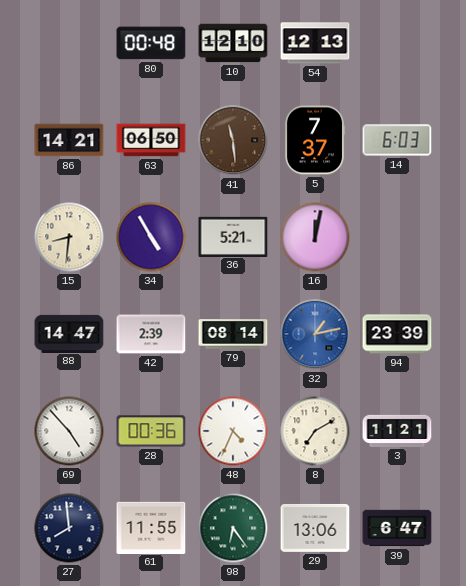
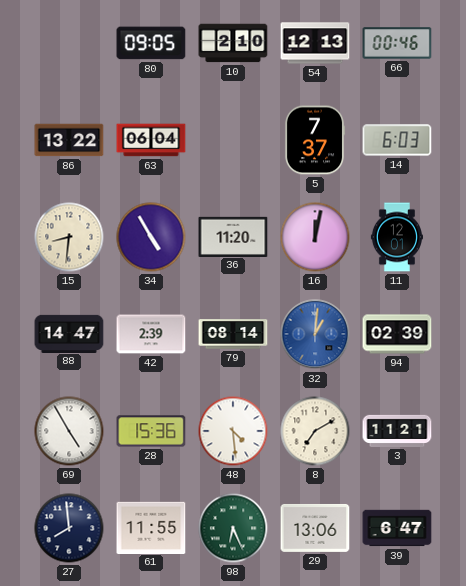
80: 00:48 -> 09:05 (151, 43)
10: 12:10 -> 2:10 (233, 43)
66: none -> 00:46 (397, 43)
86: 14:21 -> 13:22 (69, 140)
63: 06:50 -> 06:04 (151, 140)
41: 11:29 -> none (233, 140)
36: 5:21 -> 11:20 (233, 236)
11: none -> 12:01 (397, 237)
32: 1:13 -> 1:01 (315, 334)
94: 23:39 -> 02:39 (397, 334)
69: 4:53 -> 4:55 (69, 431)
28: 00:36 -> 15:36 (151, 431)
48: 4:34 -> 4:29 (233, 431)
98: 6:24 -> 6:26 (233, 528)
